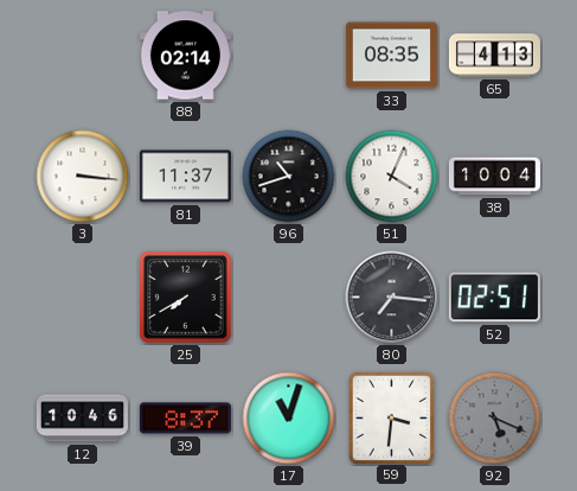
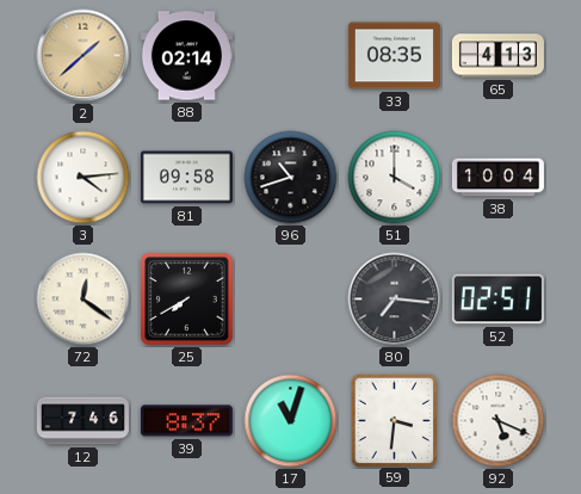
2: none -> 1:38 (84, 56)
3: 3:16 -> 4:14 (84, 178)
81: 11:37 -> 09:58 (186, 178)
51: 4:04 -> 4:00 (395, 178)
72: none -> 12:21 (84, 300)
12: 10:46 -> 7:46 (82, 421)
92 dial: grey -> white (499, 421)
